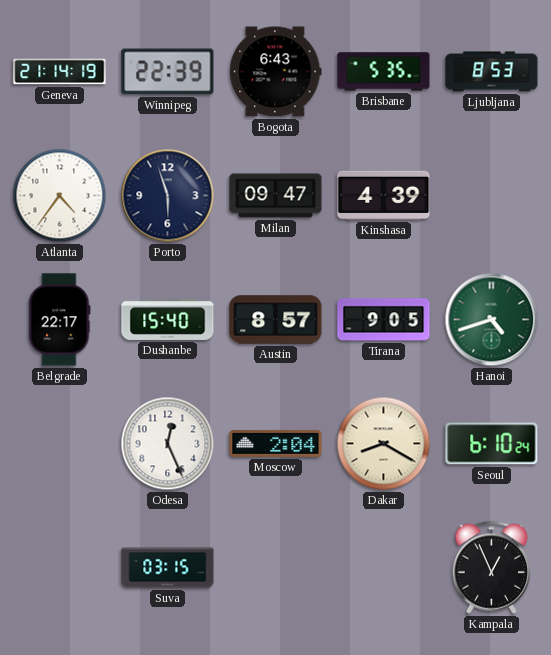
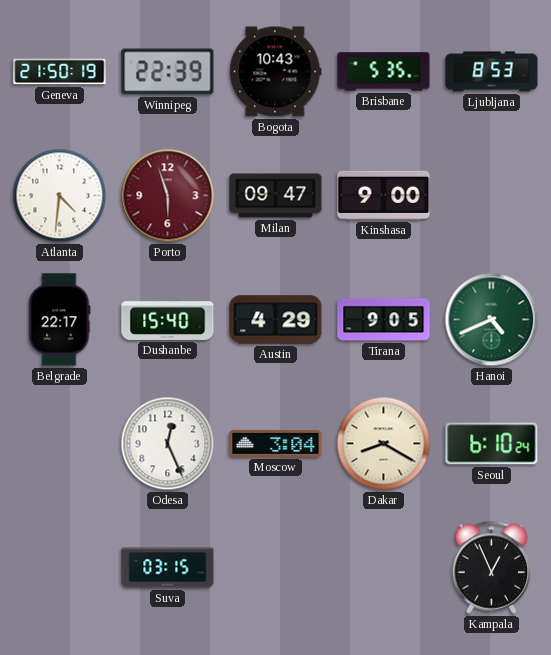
Geneva: 21:14 -> 21:50 (60, 72)
Bogota: 6:43 -> 10:43 (276, 72)
Atlanta: 4:36 -> 4:31 (60, 196)
Porto dial: navy -> burgundy (168, 196)
Kinshasa: 4:39 -> 9:00 (384, 195)
Austin: 8:57 -> 4:29 (276, 320)
Hanoi: 4:42 -> 4:41 (492, 320)
Moscow: 2:04 -> 3:04 (276, 443)
